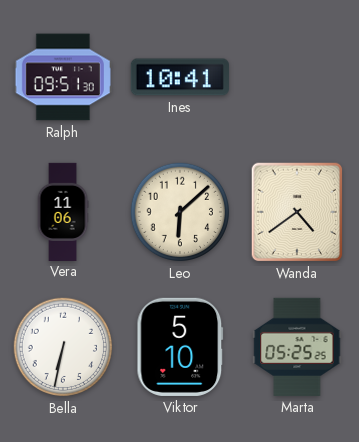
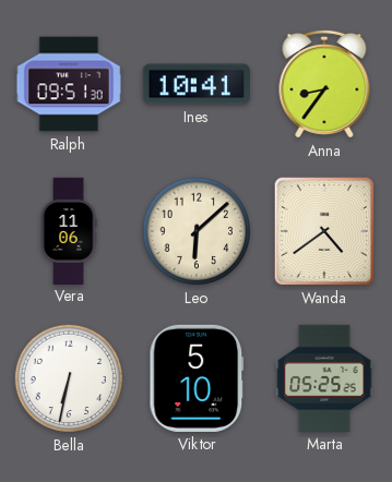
Anna: none -> 8:36 (324, 84)
